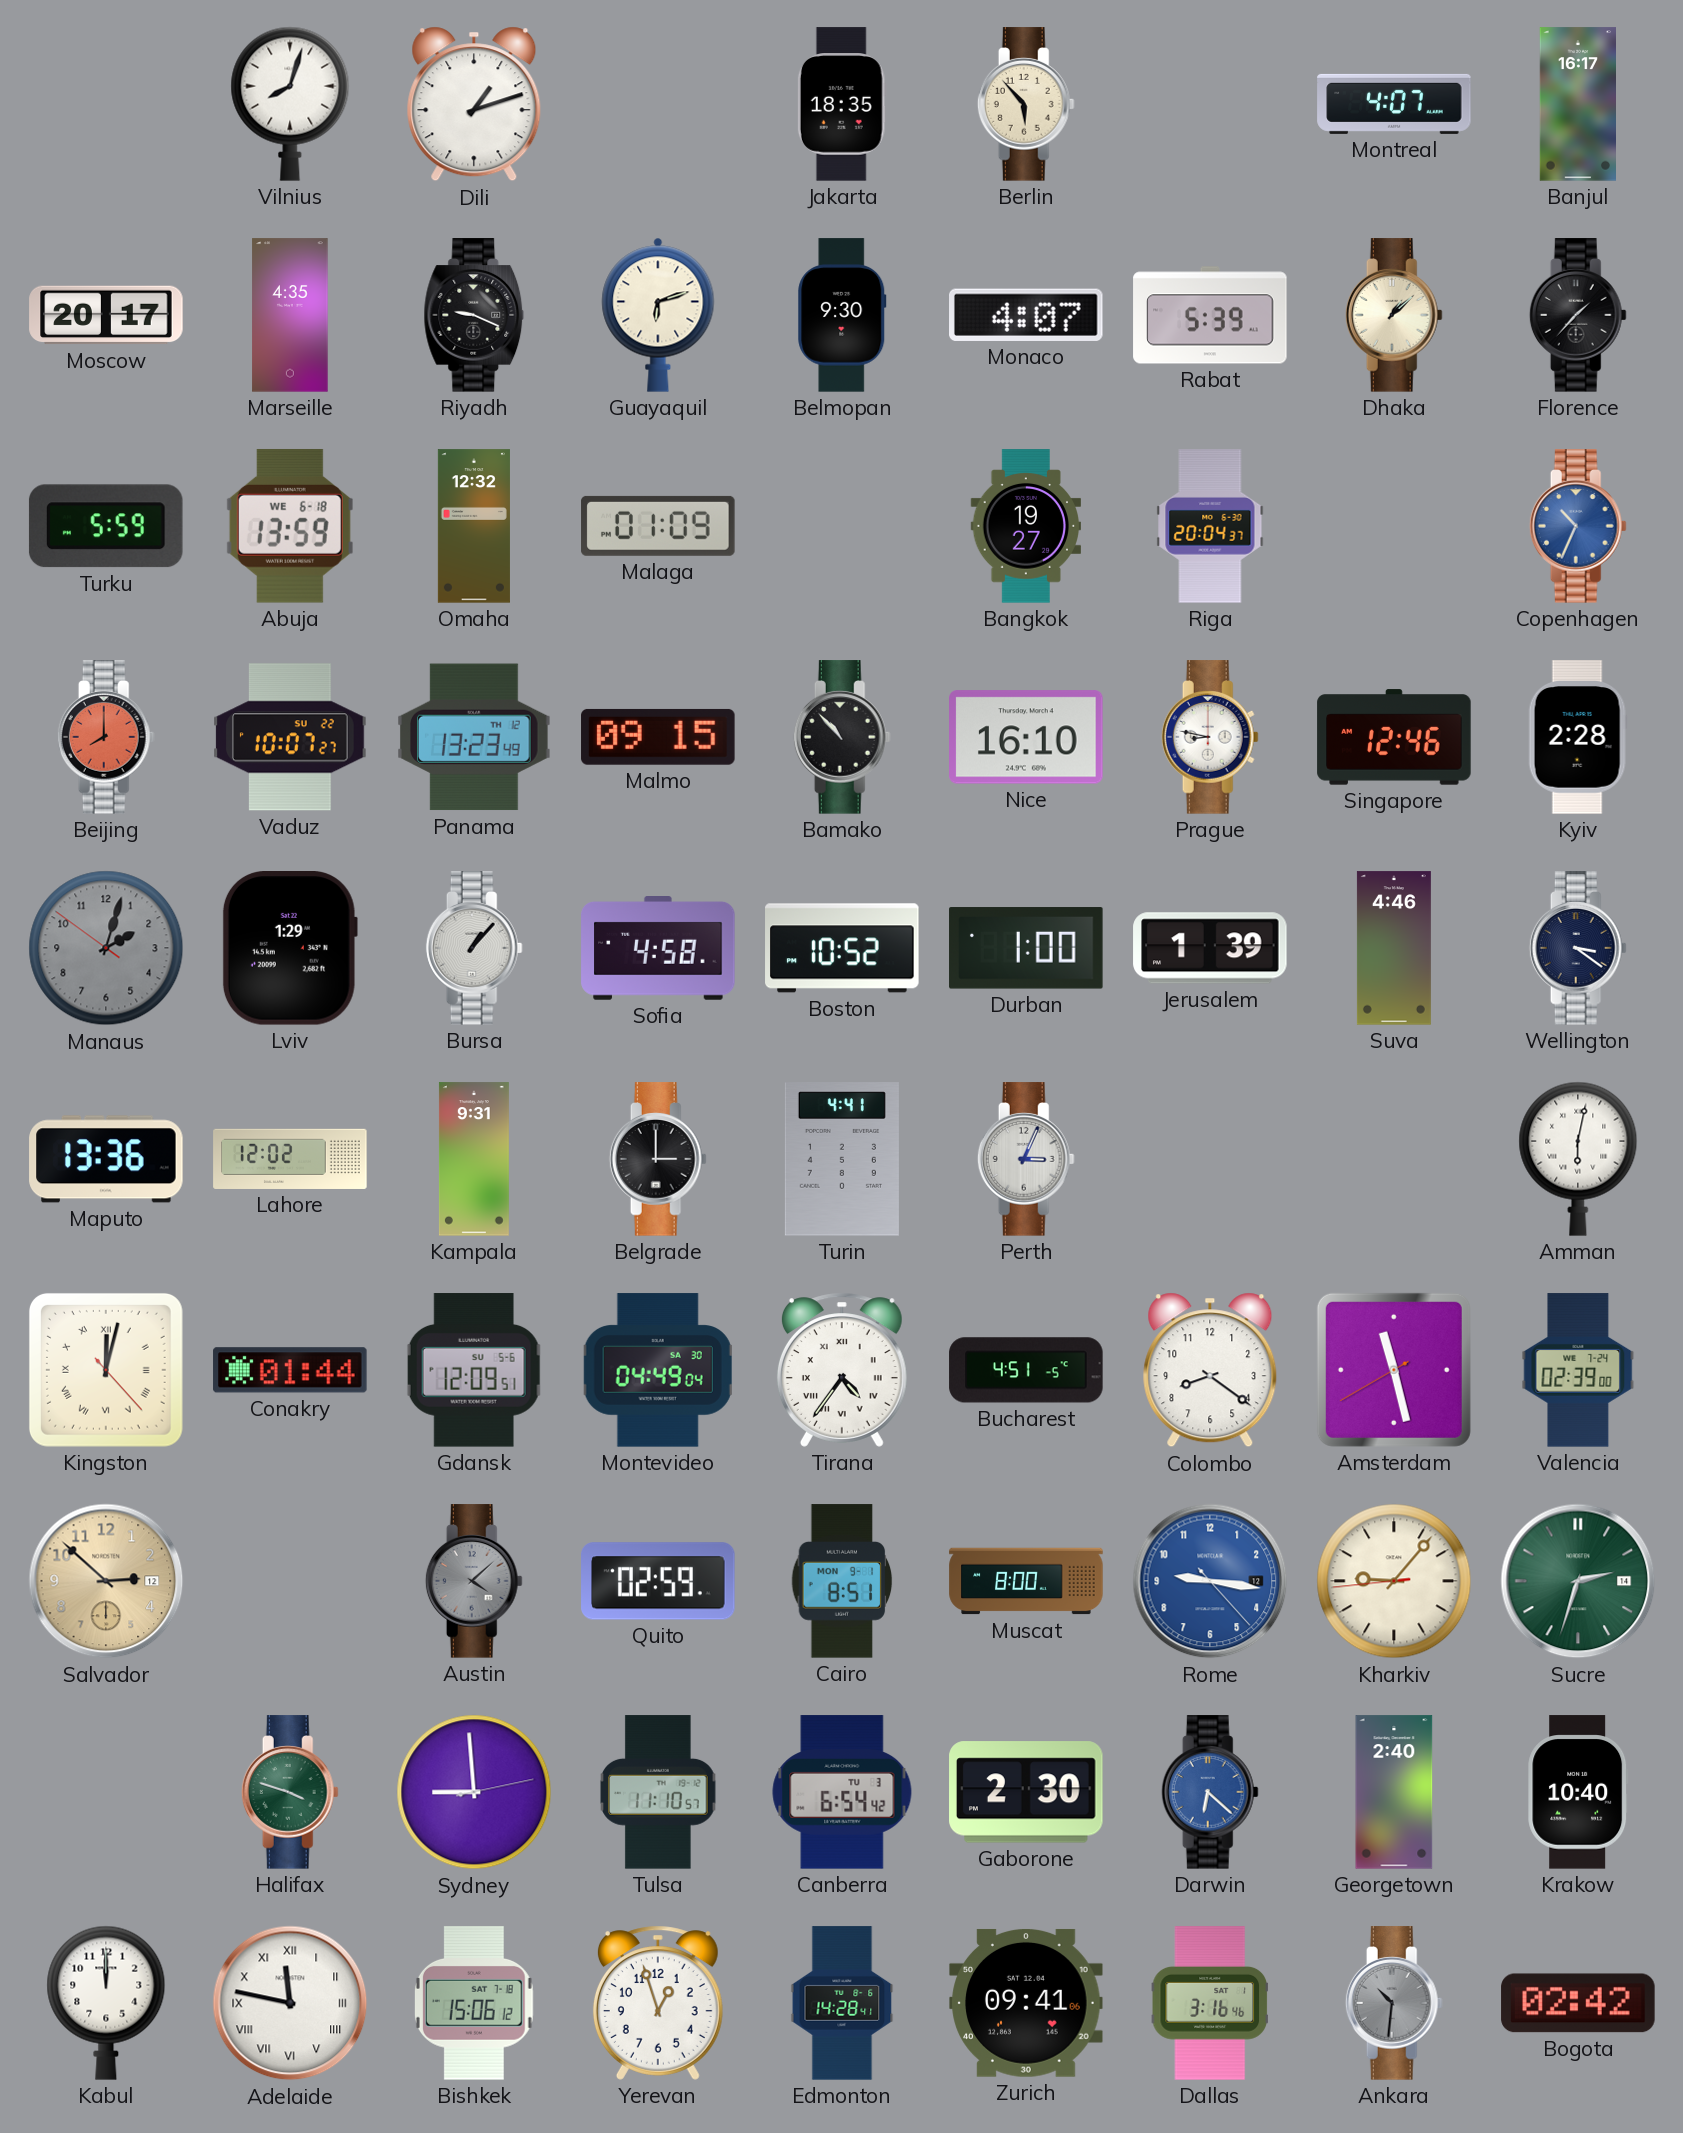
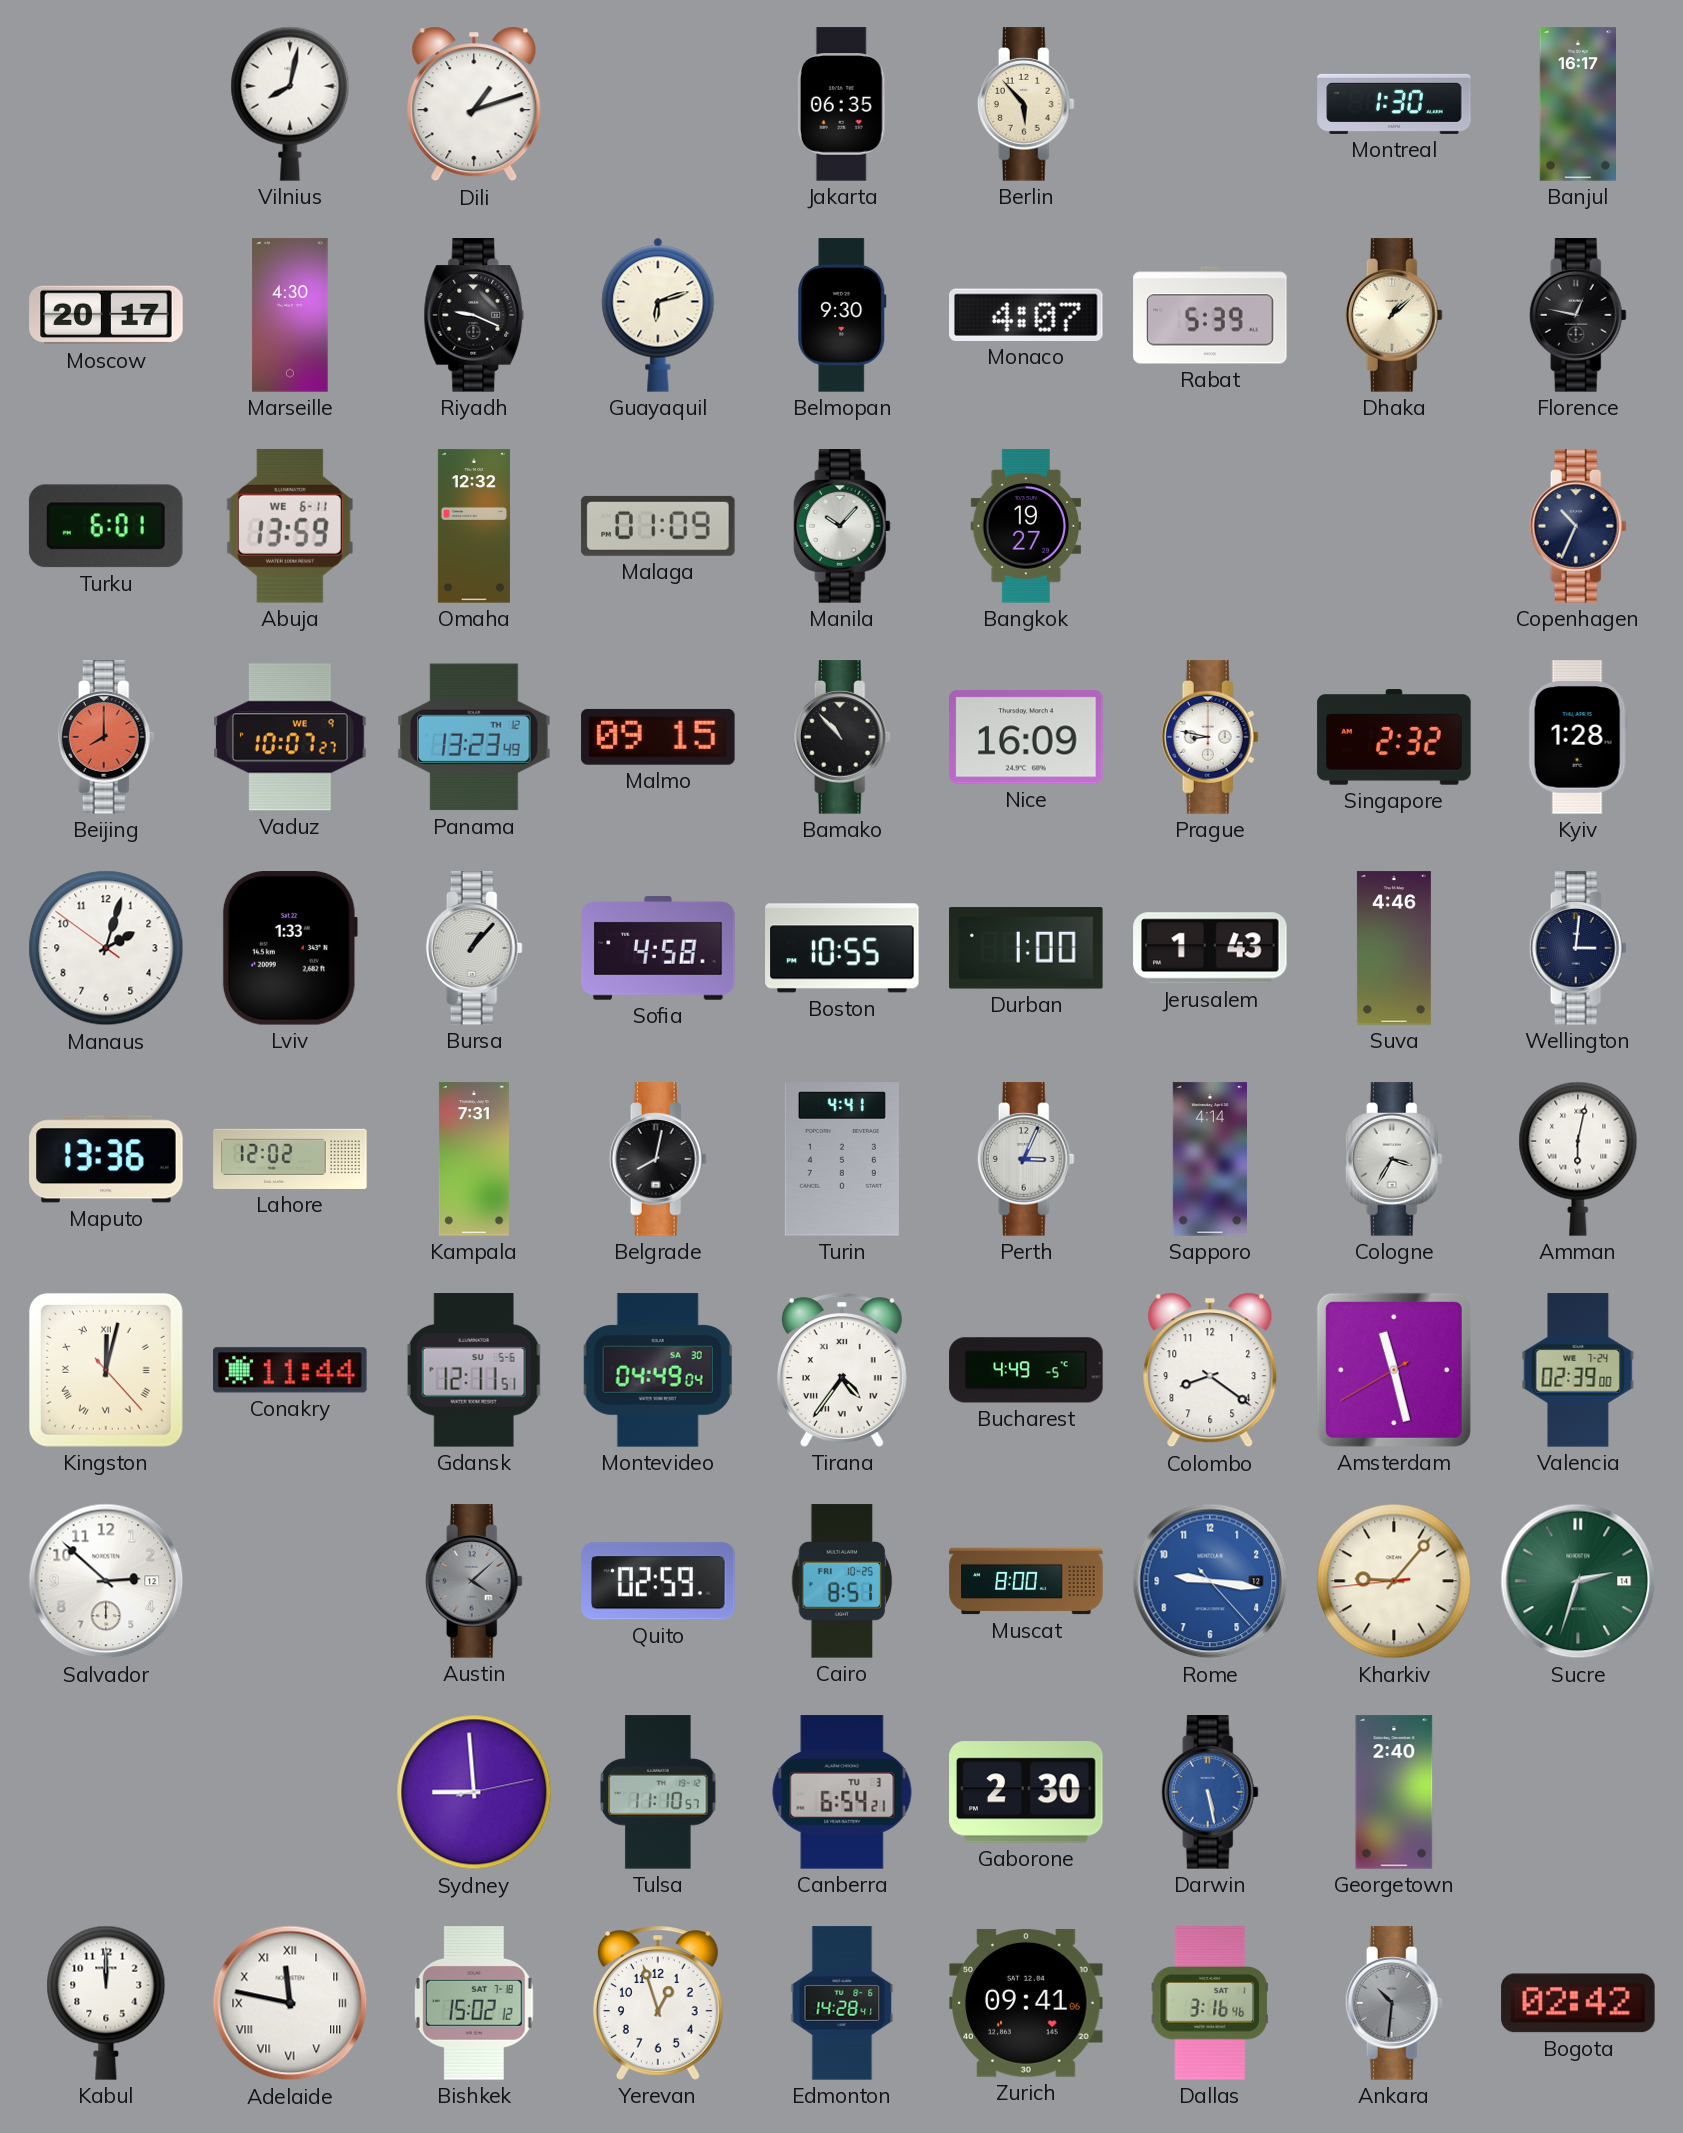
Vilnius: 8:03 -> 8:02 (290, 104)
Jakarta: 18:35 -> 06:35 (842, 104)
Montreal: 4:07 -> 1:30 (1394, 104)
Marseille: 4:35 -> 4:30 (290, 315)
Florence: 1:37 -> 12:47 (1578, 315)
Turku: 5:59 -> 6:01 (106, 526)
Abuja date: WE 6-18 -> WE 6-11 (290, 526)
Manila: none -> 10:07 (842, 526)
Riga: 20:04 -> none (1210, 526)
Copenhagen dial: blue -> navy (1578, 526)
Vaduz date: SU 22 -> WE 9 (290, 737)
Nice: 16:10 -> 16:09 (1026, 737)
Singapore: 12:46 -> 2:32 (1394, 737)
Kyiv: 2:28 -> 1:28 (1578, 737)
Manaus dial: grey -> white (106, 948)
Lviv: 1:29 -> 1:33 (290, 949)
Boston: 10:52 -> 10:55 (842, 948)
Jerusalem: 1:39 -> 1:43 (1210, 948)
Wellington: 3:21 -> 3:01 (1578, 948)
Kampala: 9:31 -> 7:31 (474, 1159)
Belgrade: 3:00 -> 8:02 (658, 1159)
Sapporo: none -> 4:14 (1210, 1159)
Cologne: none -> 3:35 (1394, 1159)
Conakry: 01:44 -> 11:44 (290, 1370)
Gdansk: 12:09 -> 12:11 (474, 1370)
Bucharest: 4:51 -> 4:49 (1026, 1370)
Salvador dial: champagne -> white (106, 1581)
Cairo date: MON 9-1 -> FRI 10-25 (842, 1581)
Halifax: 3:48 -> none (290, 1792)
Canberra: 6:54:42 -> 6:54:21 (842, 1792)
Darwin: 6:22 -> 5:28 (1210, 1792)
Krakow: 10:40 -> none (1578, 1792)
Bishkek: 15:06 -> 15:02 (474, 2003)
